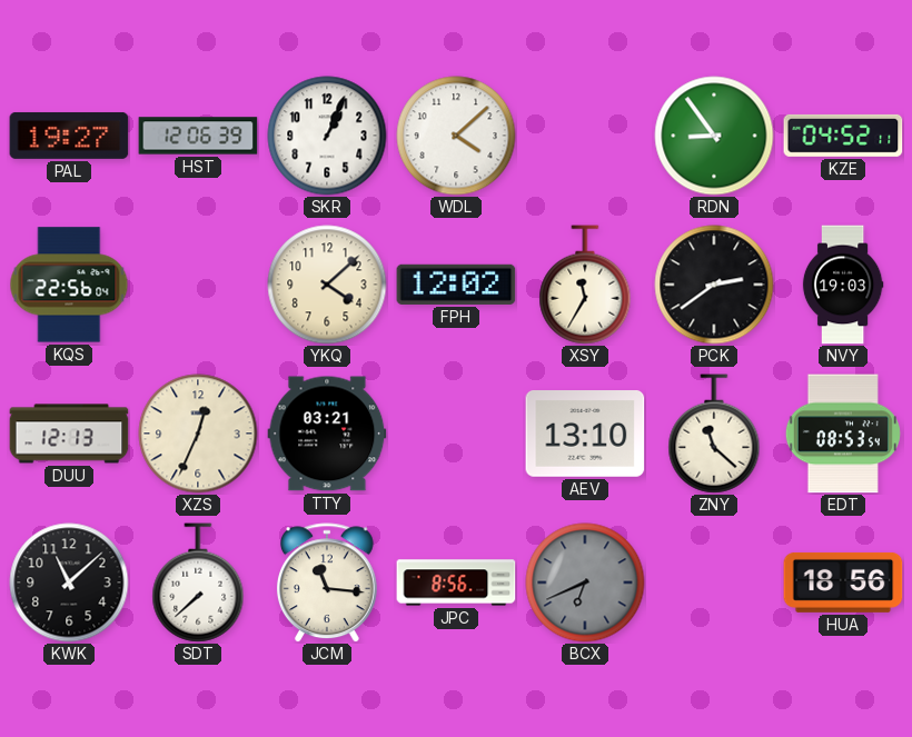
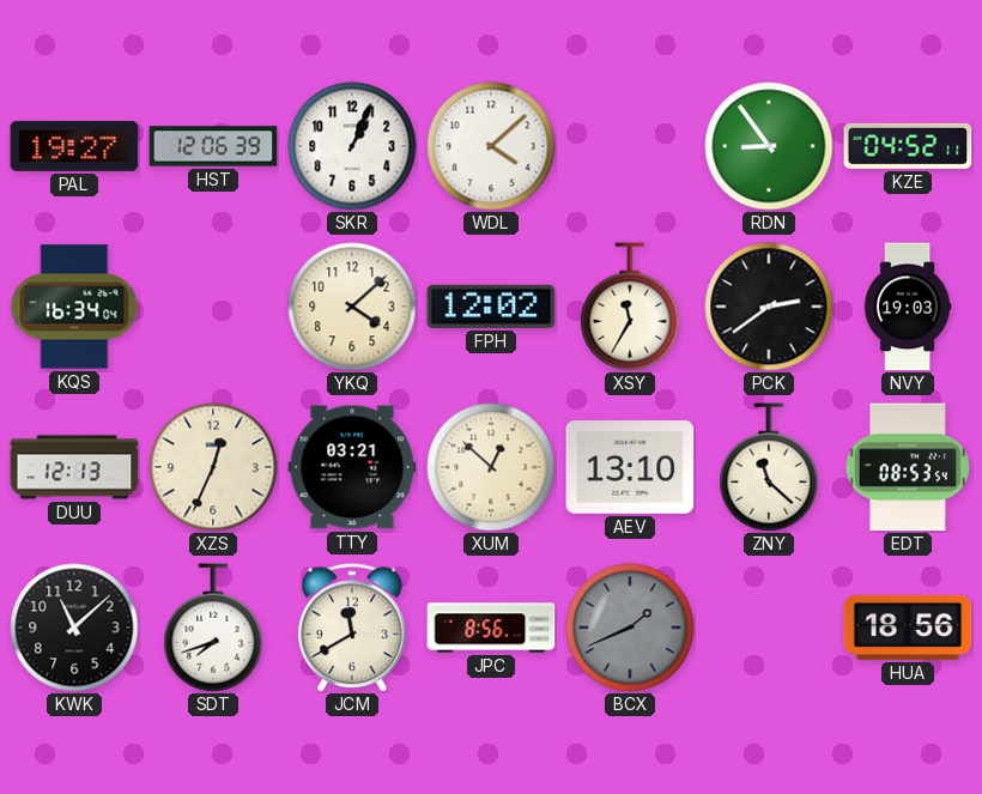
KQS: 22:56 -> 16:34 (74, 307)
XUM: none -> 12:52 (491, 467)
SDT: 7:38 -> 7:42 (213, 628)
JCM: 11:16 -> 11:40 (352, 628)
BCX: 6:41 -> 1:41 (630, 628)
